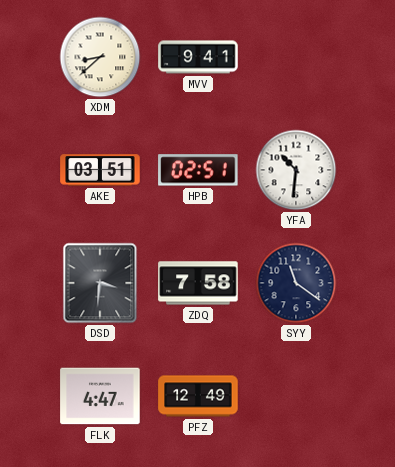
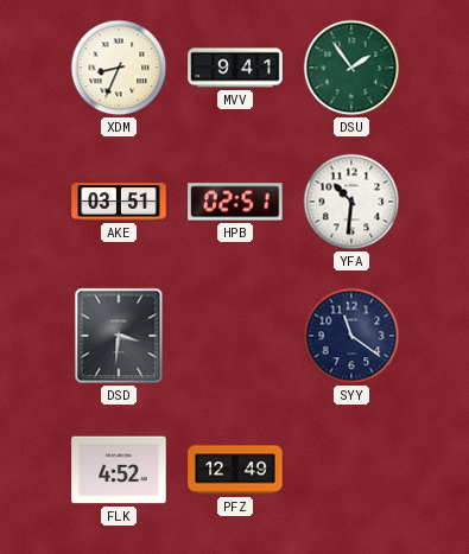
XDM: 8:38 -> 8:34 (119, 68)
DSU: none -> 1:54 (351, 68)
ZDQ: 7:58 -> none (198, 283)
FLK: 4:47 -> 4:52 (119, 470)
